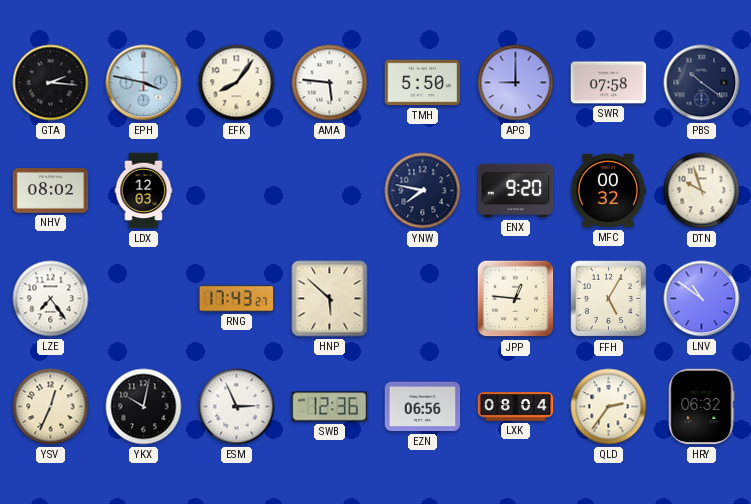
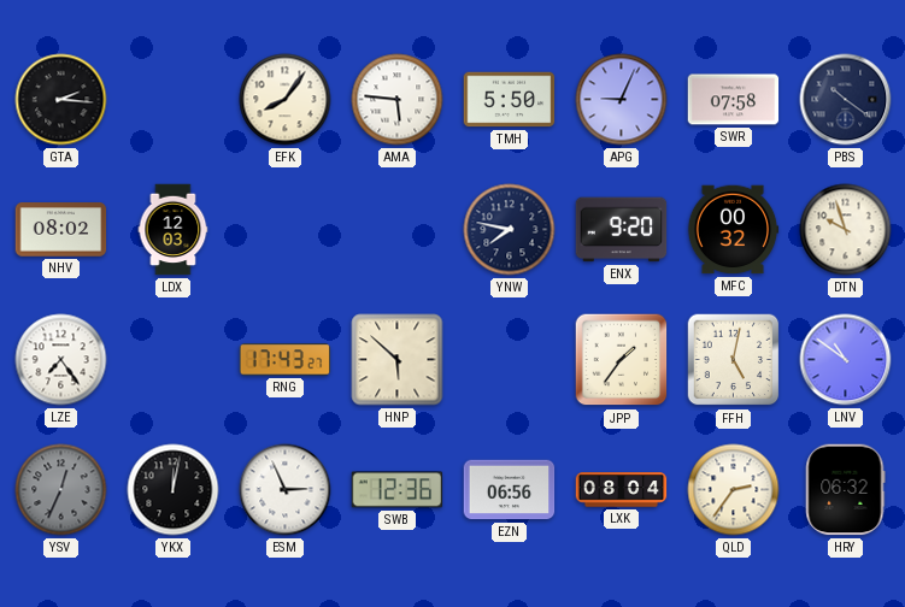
EPH: 3:47 -> none (144, 83)
APG: 9:00 -> 9:04 (622, 100)
JPP: 12:46 -> 1:36 (622, 360)
FFH: 5:05 -> 5:02 (734, 360)
YSV dial: cream -> grey (61, 490)
YKX: 10:02 -> 12:02 (174, 490)
